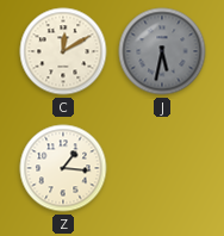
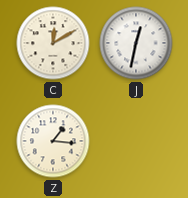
J: 5:32 -> 12:32 (136, 43)
J dial: grey -> white (136, 43)
